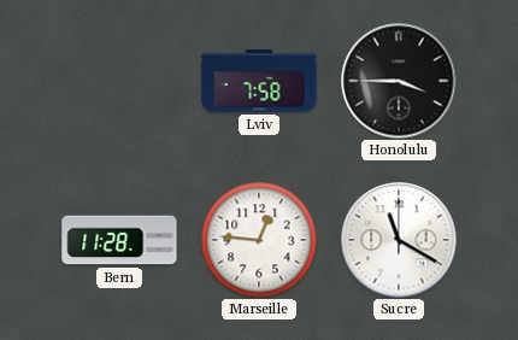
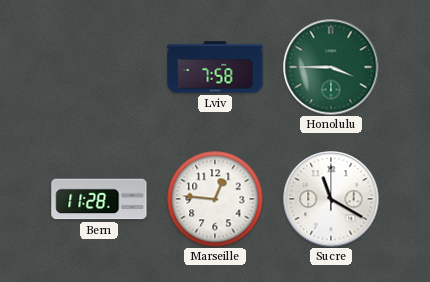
Honolulu dial: black -> green (331, 67)
